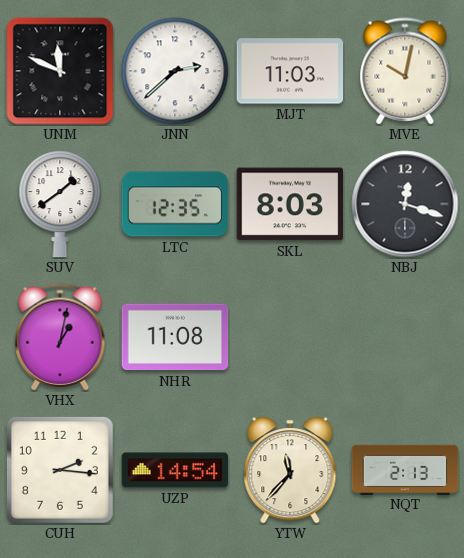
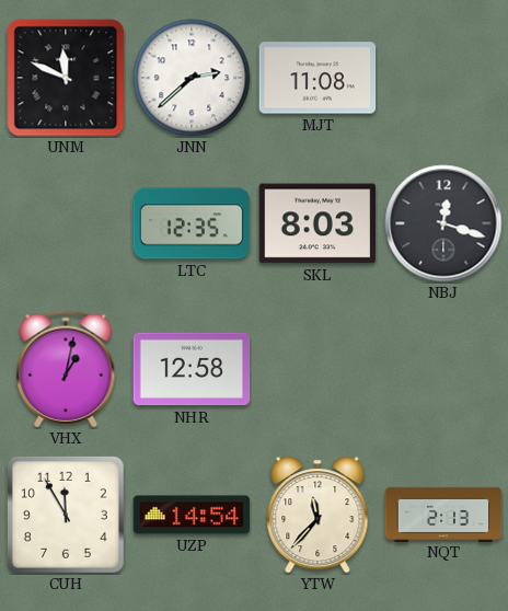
MJT: 11:03 -> 11:08 (317, 78)
MVE: 10:02 -> none (405, 71)
SUV: 1:39 -> none (60, 204)
NHR: 11:08 -> 12:58 (192, 369)
CUH: 2:16 -> 11:55 (66, 515)
